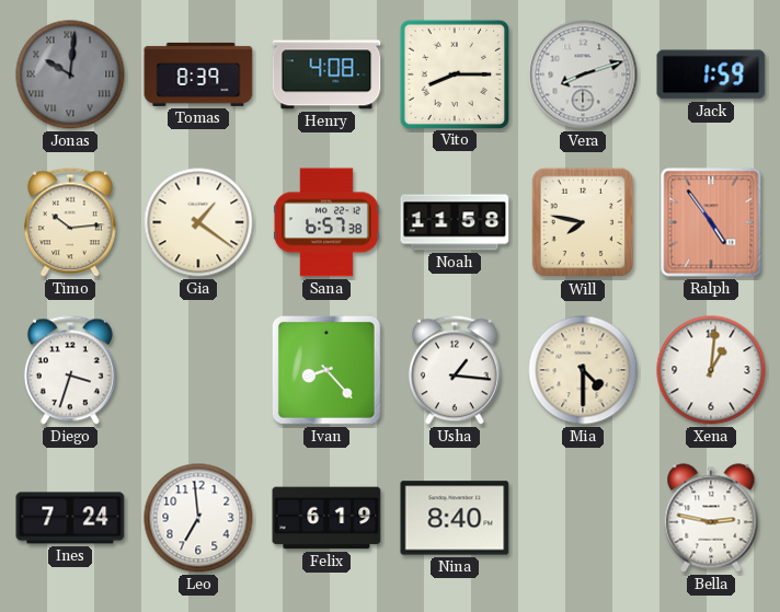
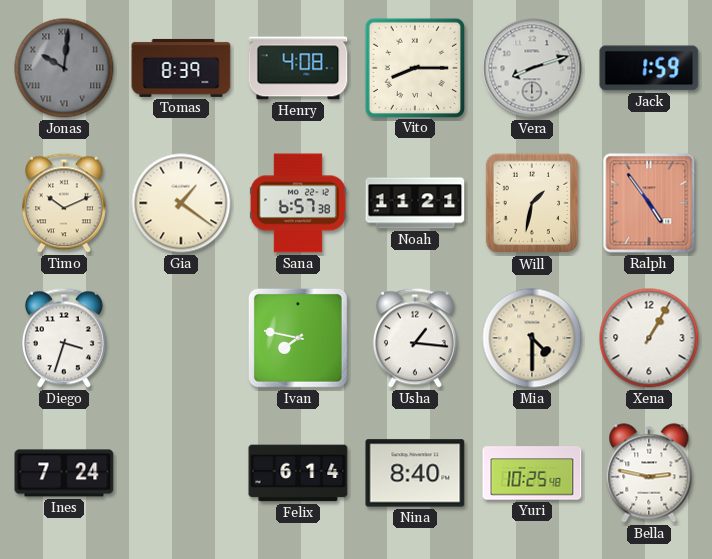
Timo: 10:14 -> 10:11 (64, 203)
Noah: 11:58 -> 11:21 (415, 203)
Will: 7:47 -> 1:32 (532, 203)
Ivan: 8:23 -> 7:47 (298, 338)
Xena: 1:01 -> 1:05 (649, 338)
Leo: 6:59 -> none (198, 518)
Felix: 6:19 -> 6:14 (298, 473)
Yuri: none -> 10:25 (532, 473)
